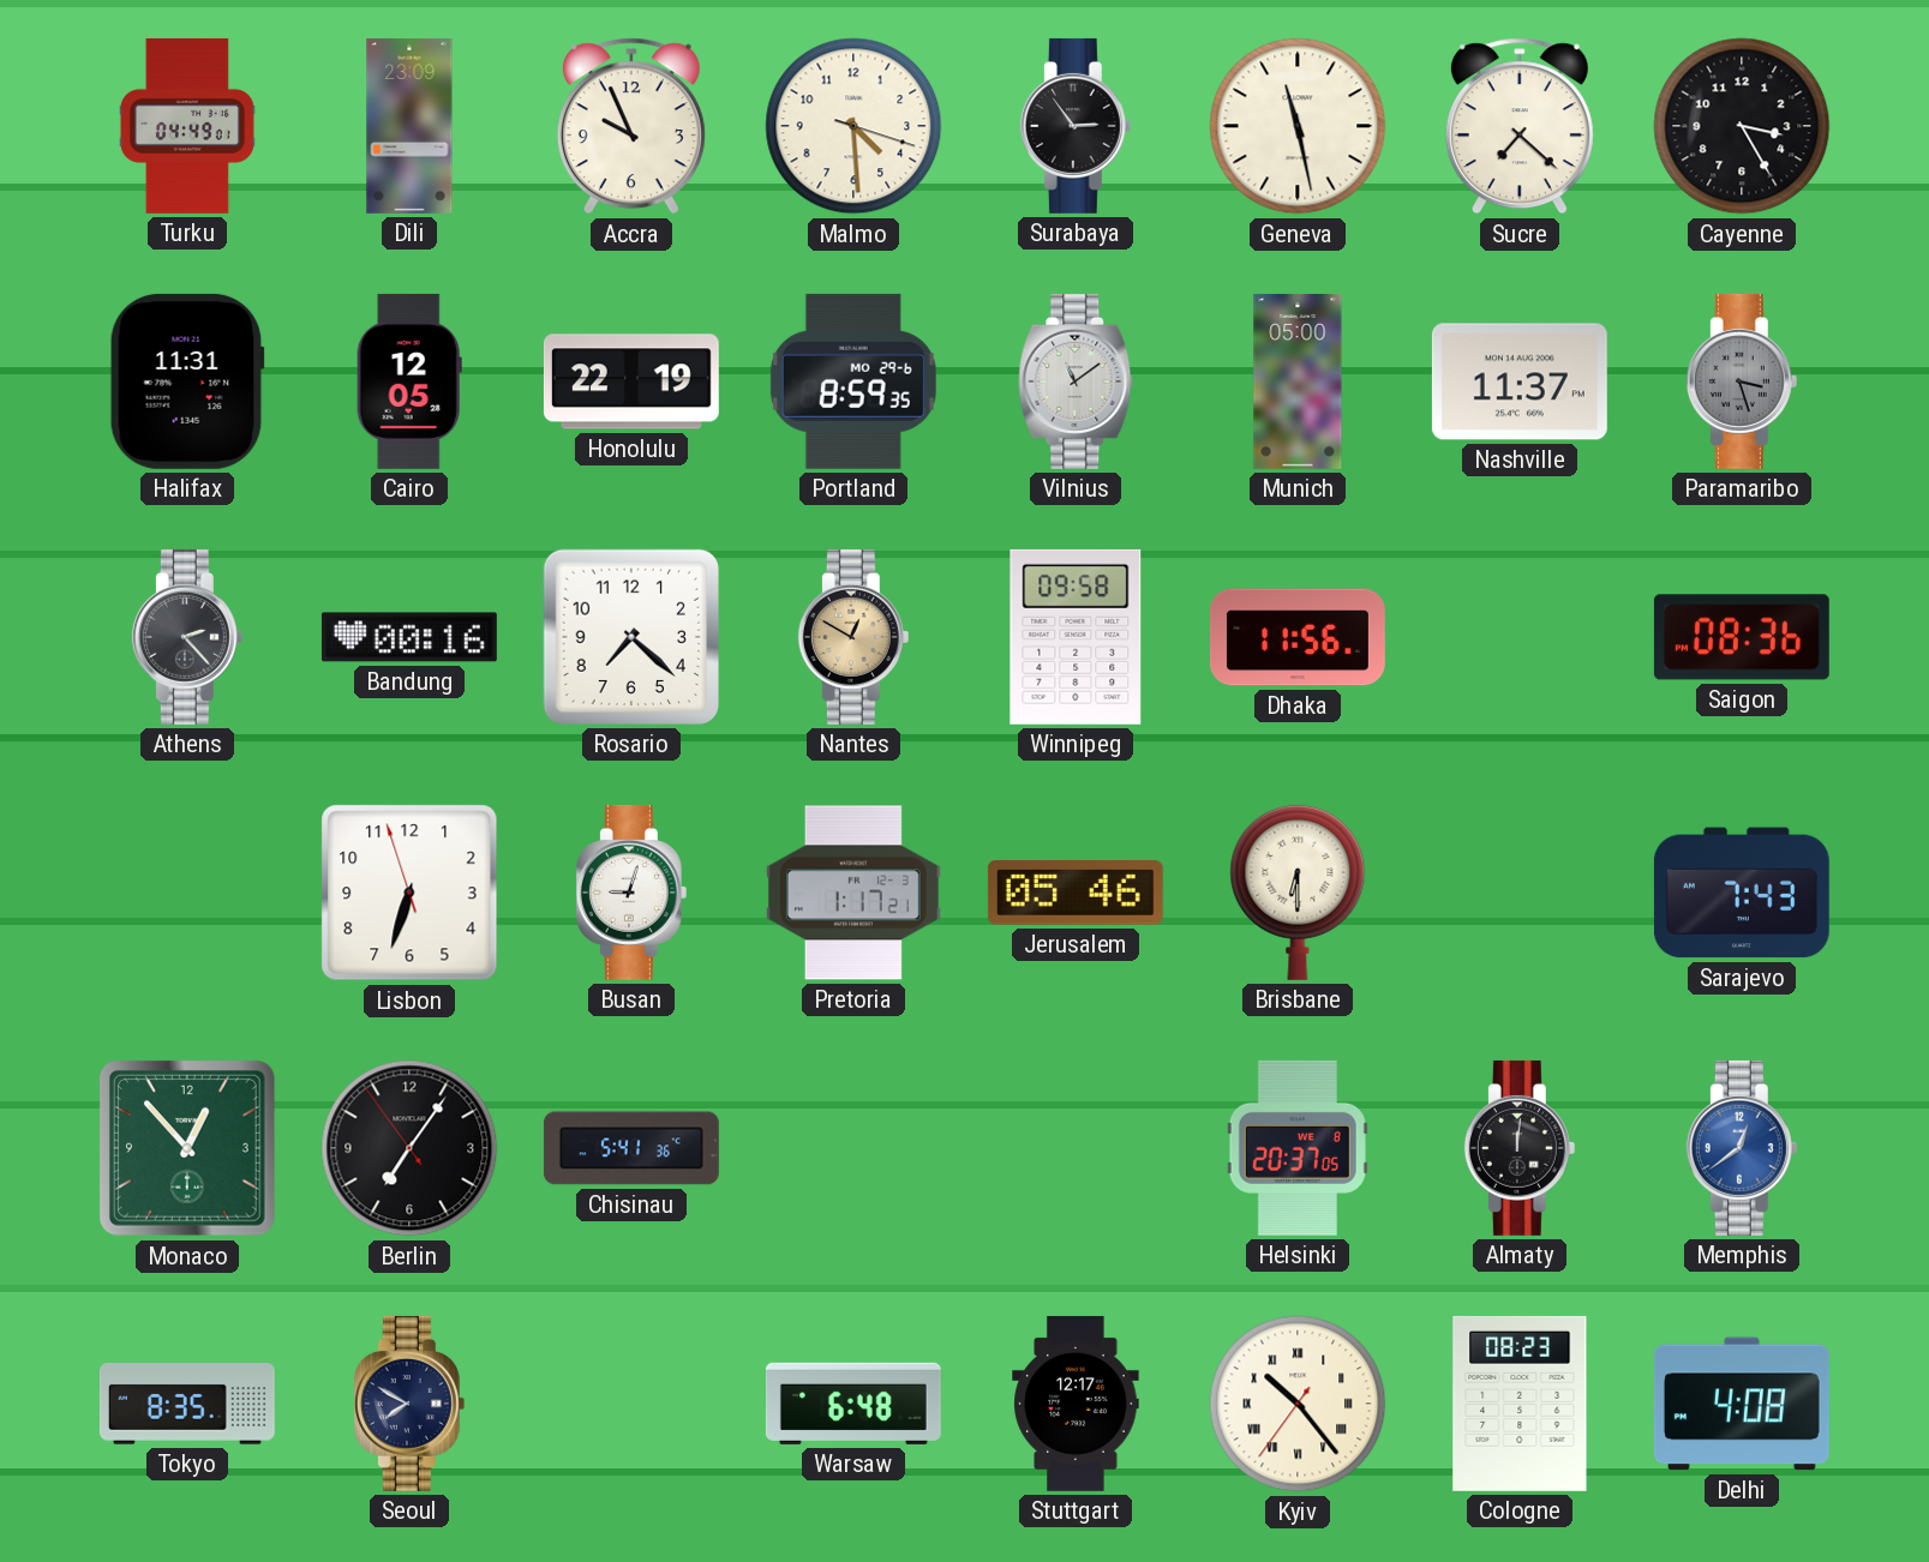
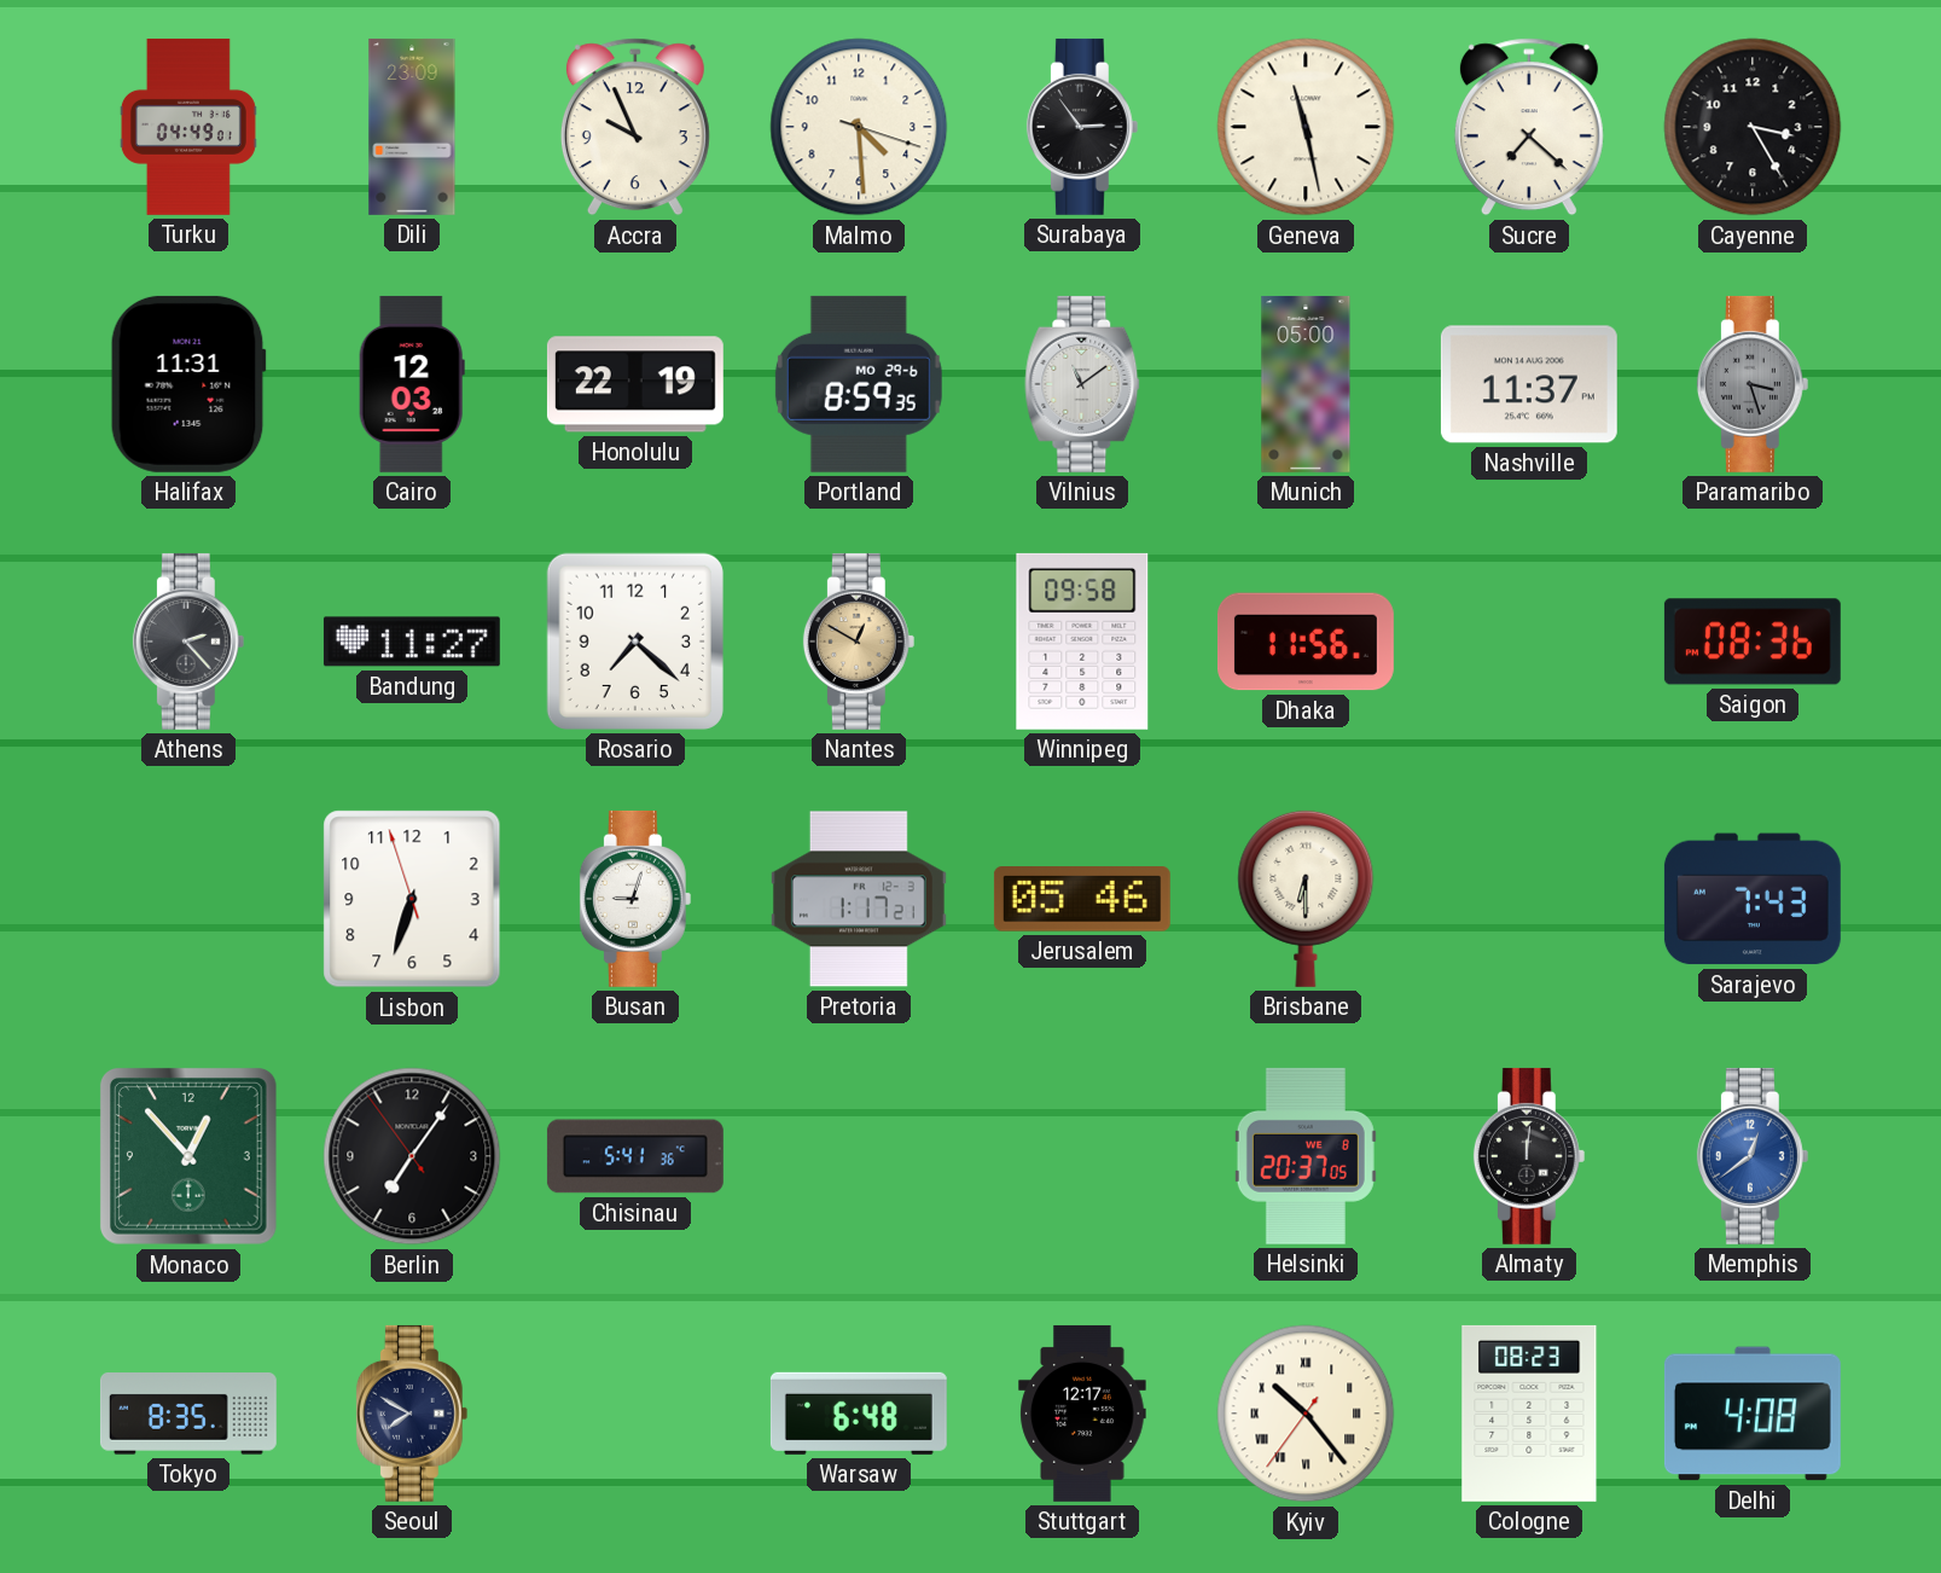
Cairo: 12:05 -> 12:03 (412, 384)
Bandung: 00:16 -> 11:27 (412, 642)
